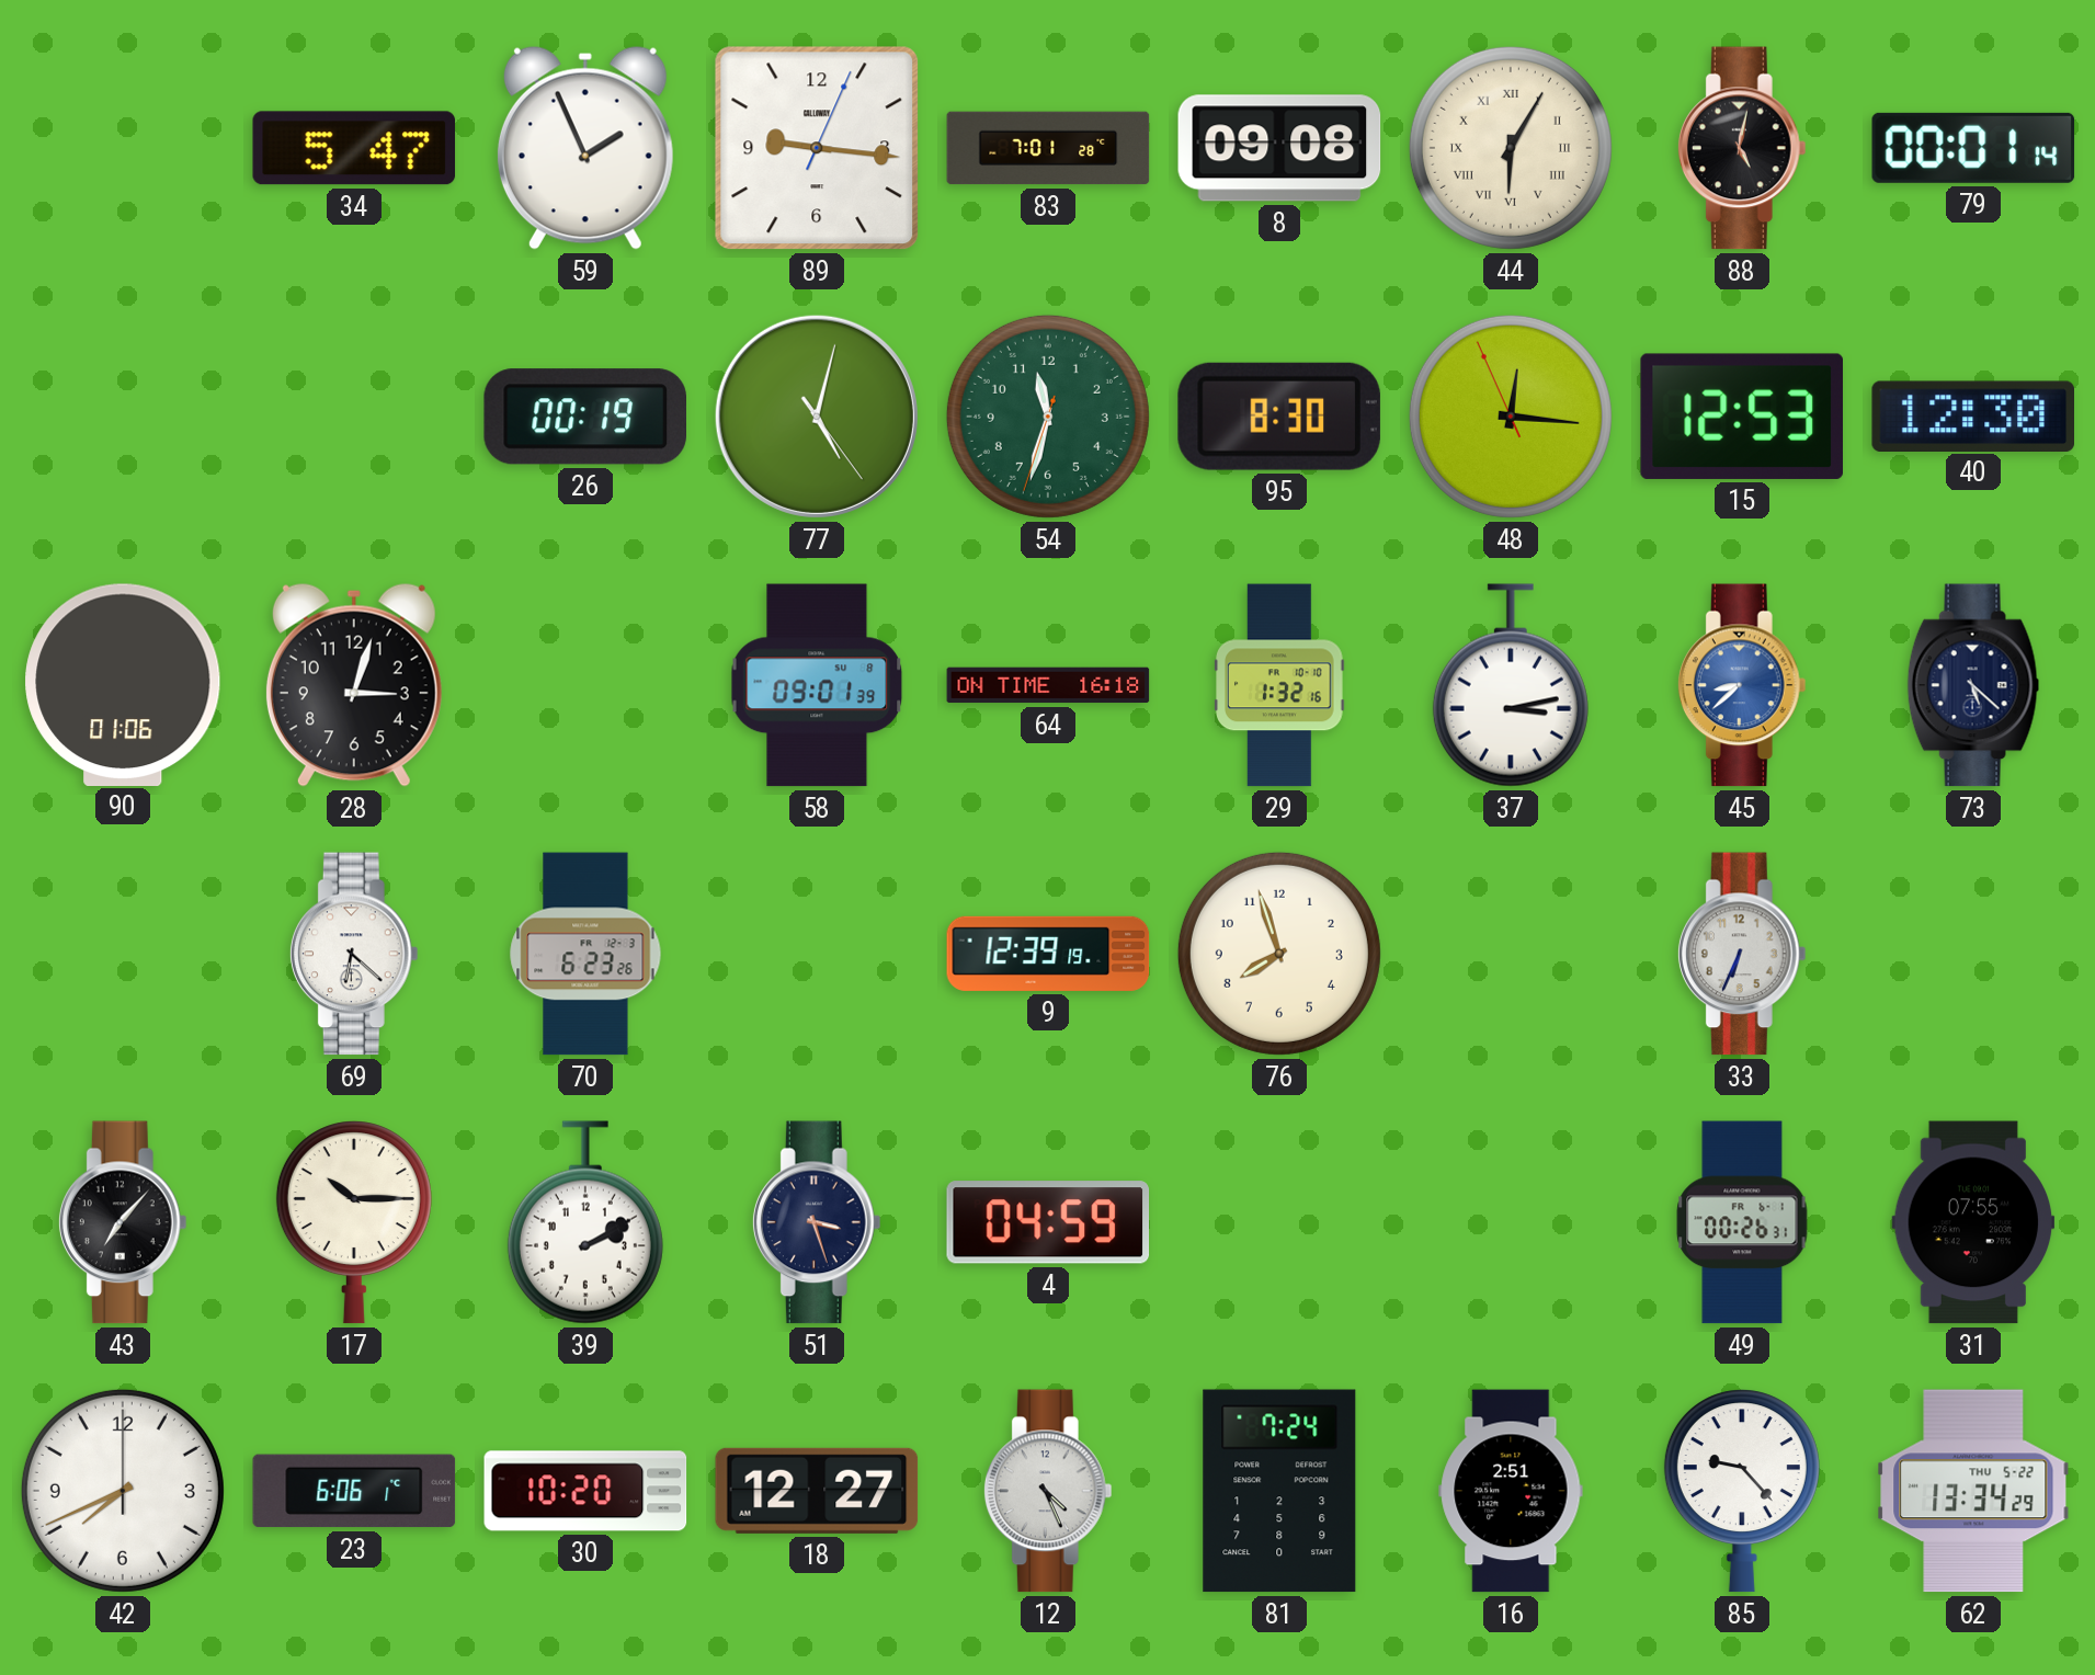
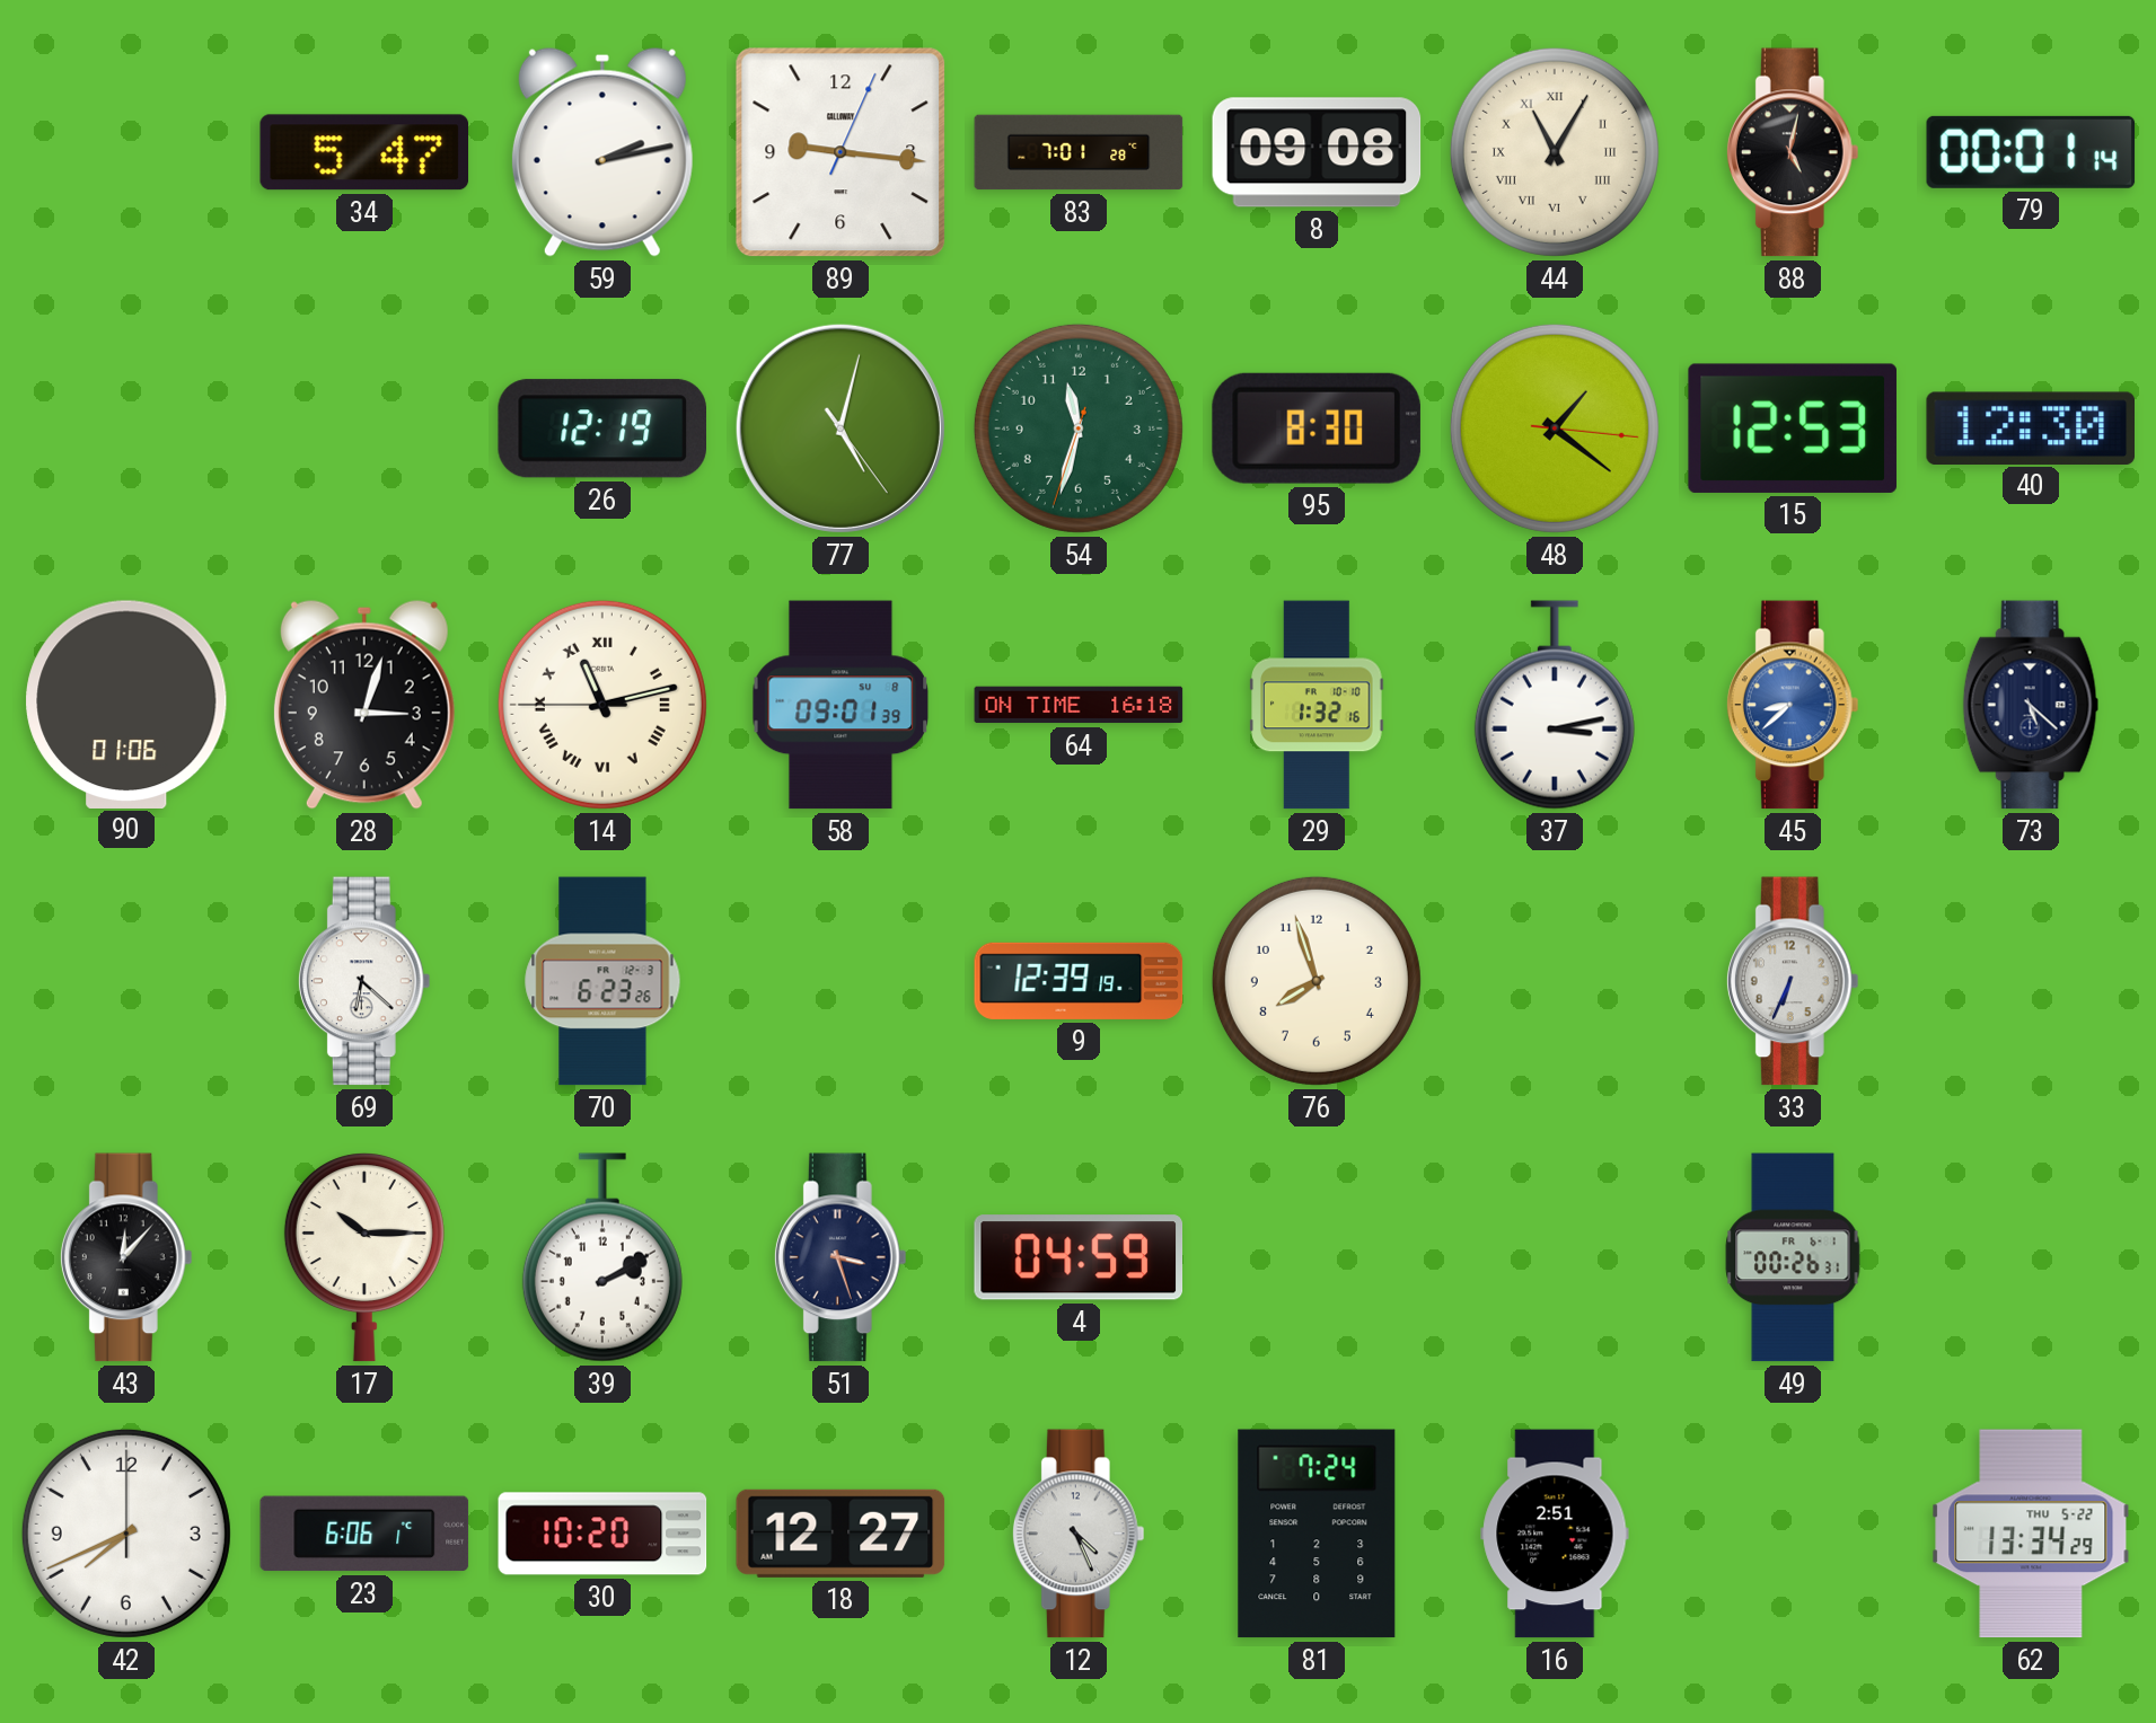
59: 1:56 -> 2:13 (602, 152)
44: 6:05 -> 11:05 (1555, 152)
26: 00:19 -> 12:19 (601, 428)
48: 12:15 -> 1:21 (1555, 428)
14: none -> 11:12 (602, 705)
43: 7:07 -> 12:07 (126, 1257)
31: 07:55 -> none (1973, 1222)
85: 9:23 -> none (1742, 1491)
